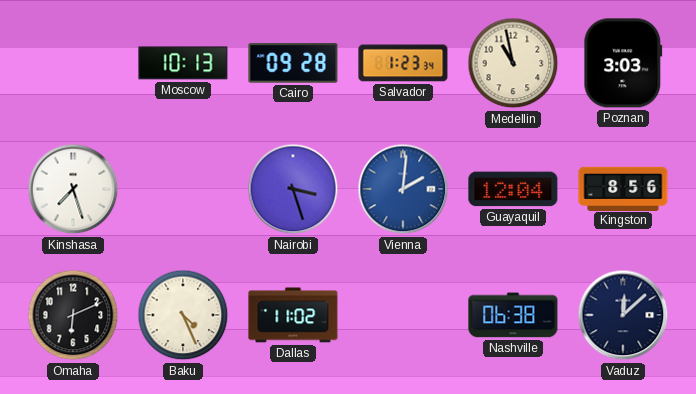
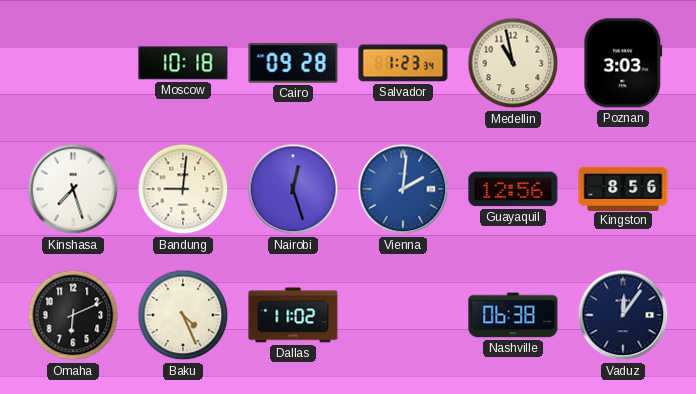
Moscow: 10:13 -> 10:18 (183, 63)
Bandung: none -> 9:01 (183, 189)
Nairobi: 3:27 -> 12:27 (293, 189)
Guayaquil: 12:04 -> 12:56 (513, 189)
Vaduz: 12:08 -> 12:06 (623, 315)
